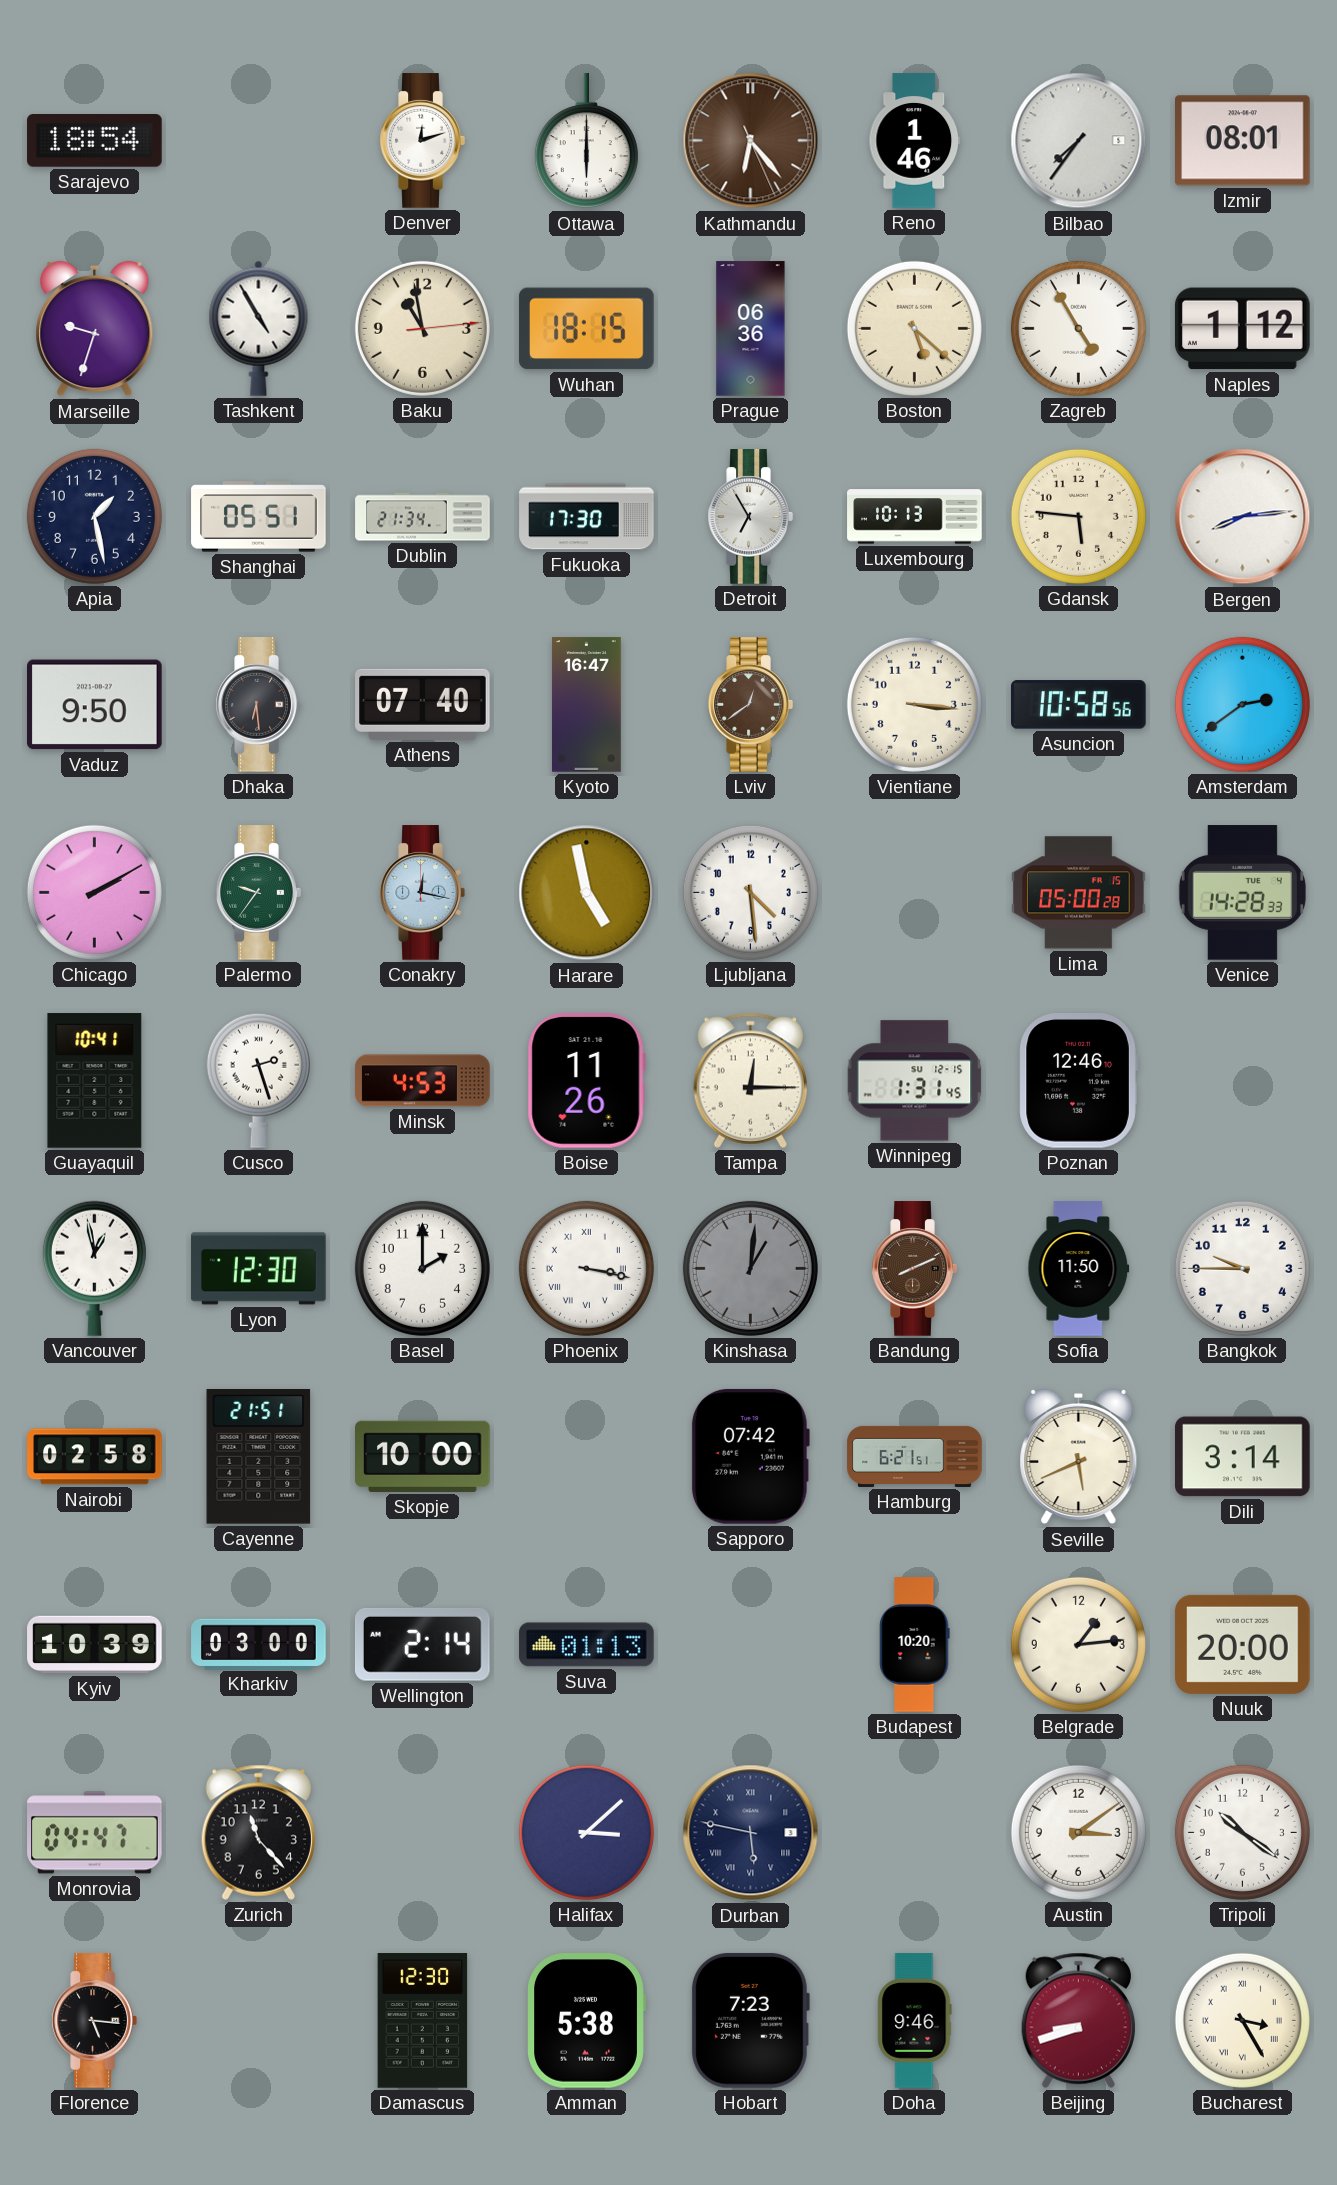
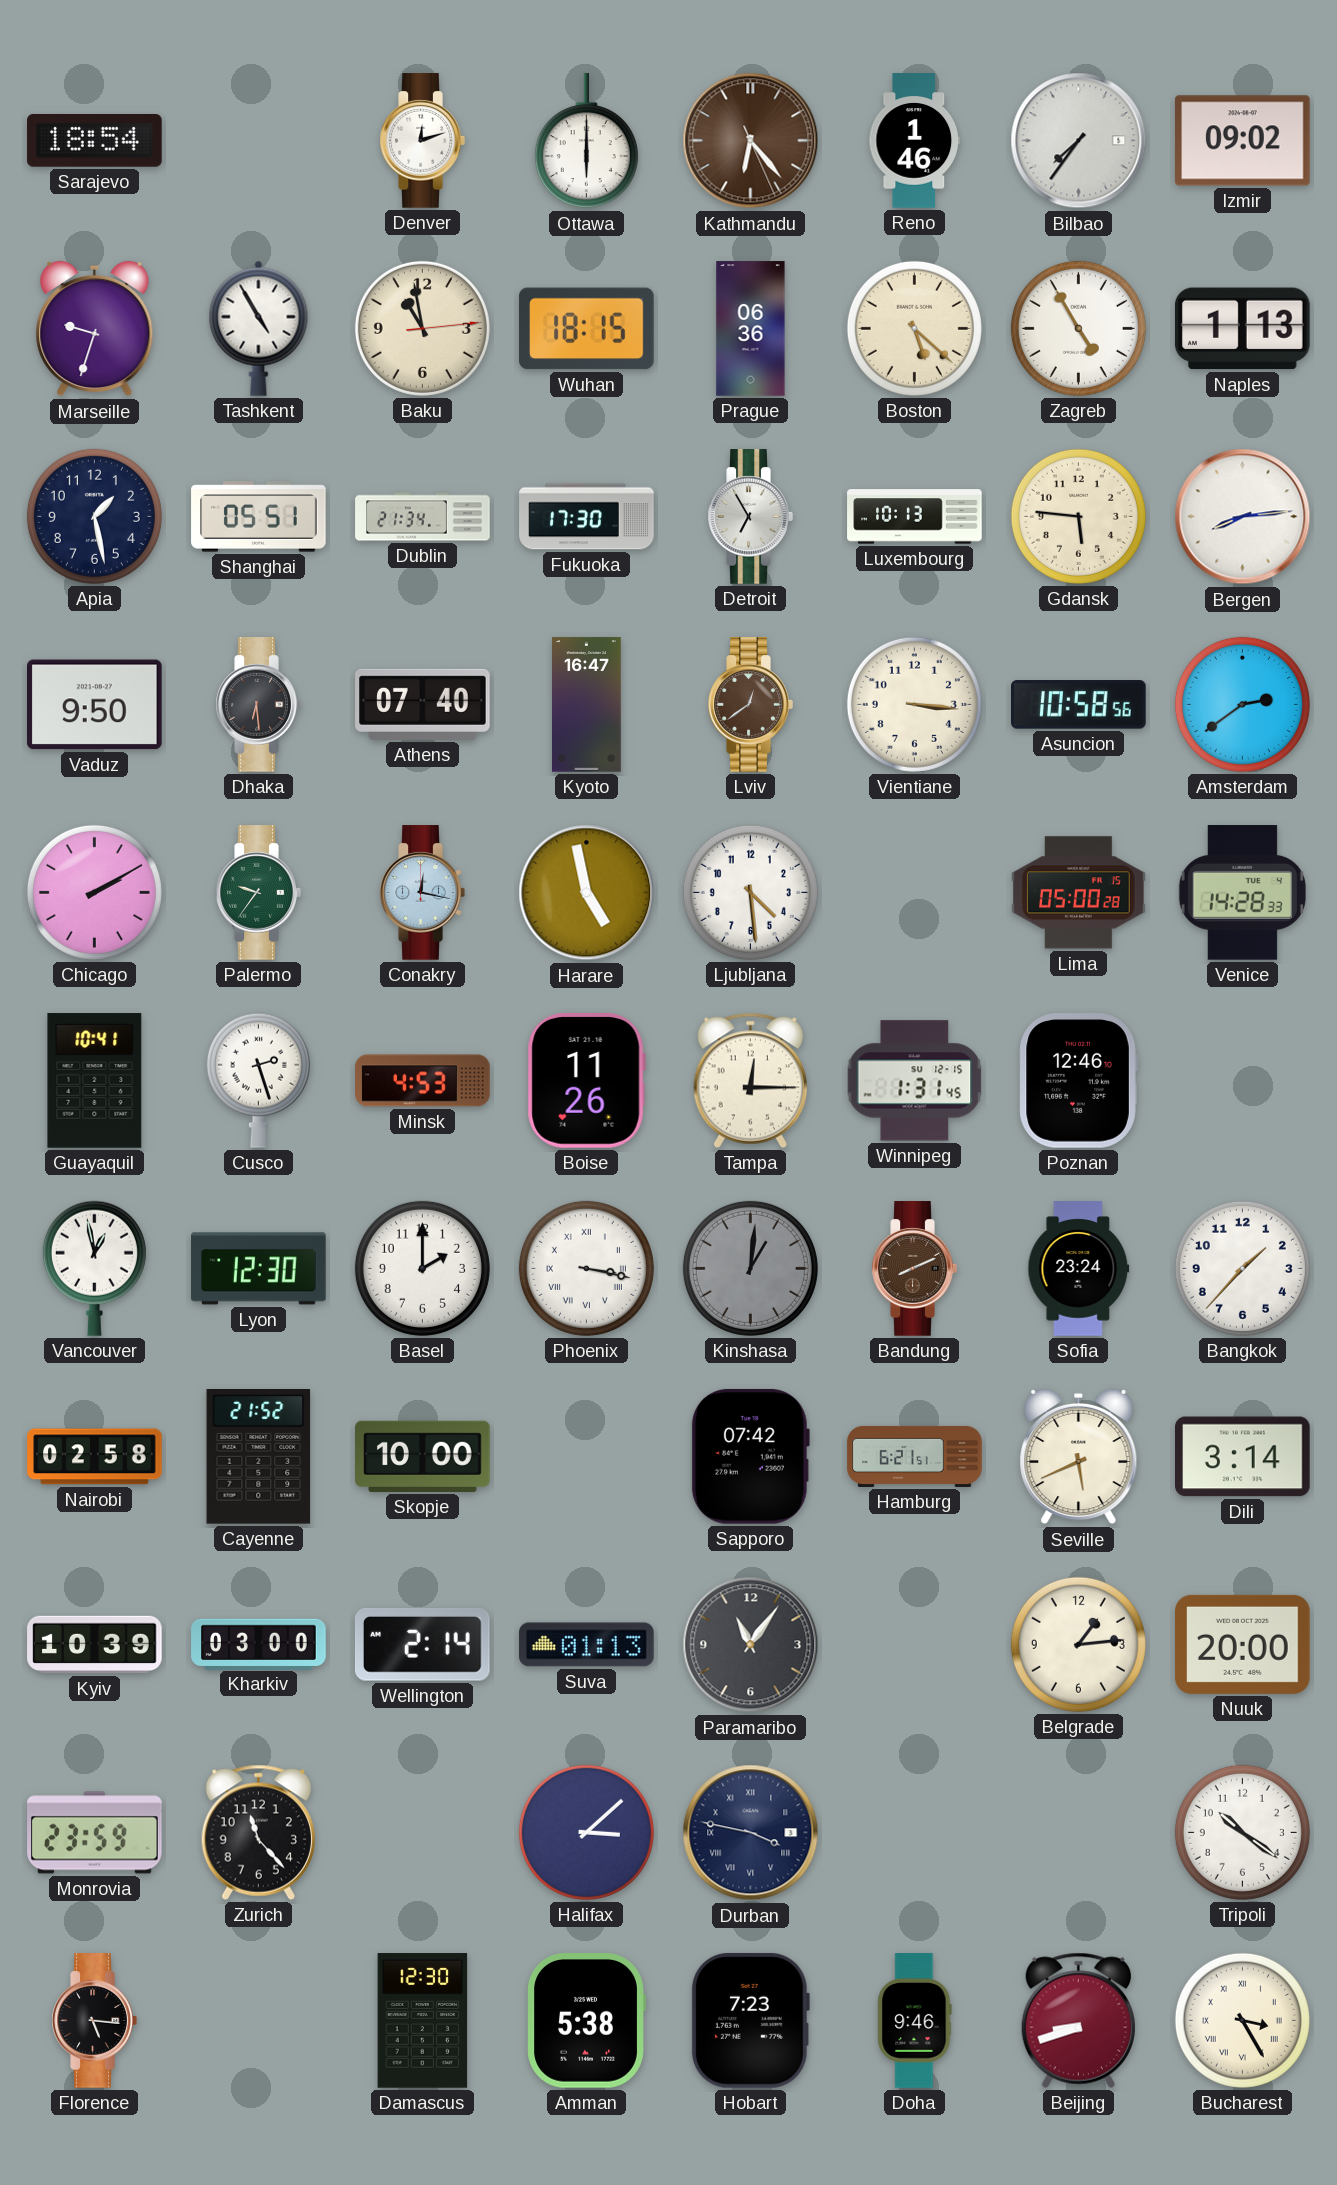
Izmir: 08:01 -> 09:02 (1243, 141)
Naples: 1:12 -> 1:13 (1242, 329)
Sofia: 11:50 -> 23:24 (1079, 1269)
Bangkok: 9:45 -> 1:37 (1242, 1268)
Cayenne: 21:51 -> 21:52 (259, 1457)
Paramaribo: none -> 11:06 (751, 1645)
Budapest: 10:20 -> none (915, 1645)
Monrovia: 04:47 -> 23:59 (95, 1833)
Durban: 5:47 -> 3:47 (751, 1833)
Austin: 3:09 -> none (1078, 1832)
